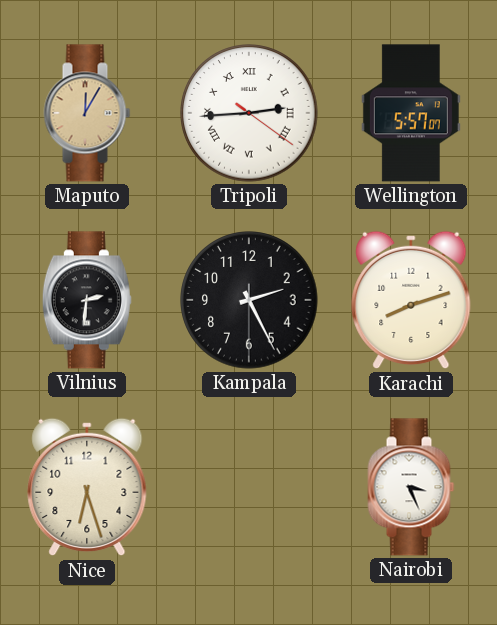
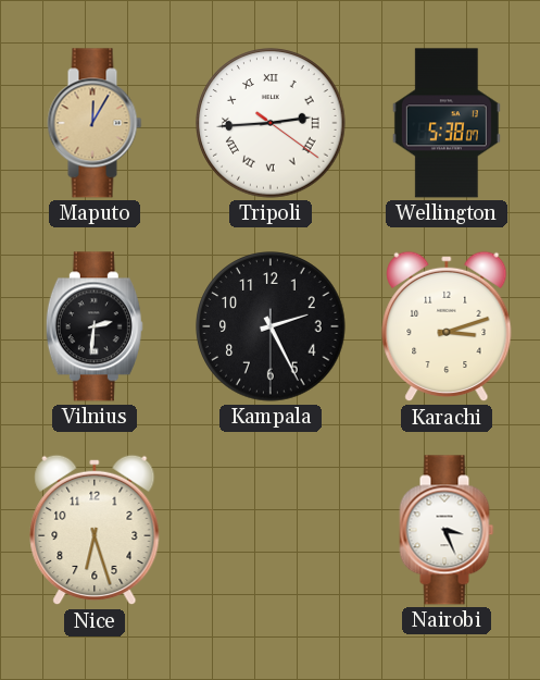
Wellington: 5:57 -> 5:38 (447, 123)
Karachi: 8:12 -> 3:12 (447, 326)
